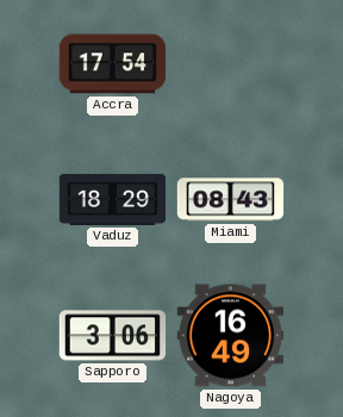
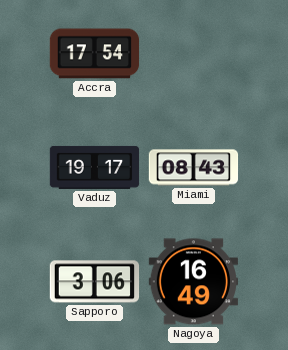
Vaduz: 18:29 -> 19:17 (95, 167)
